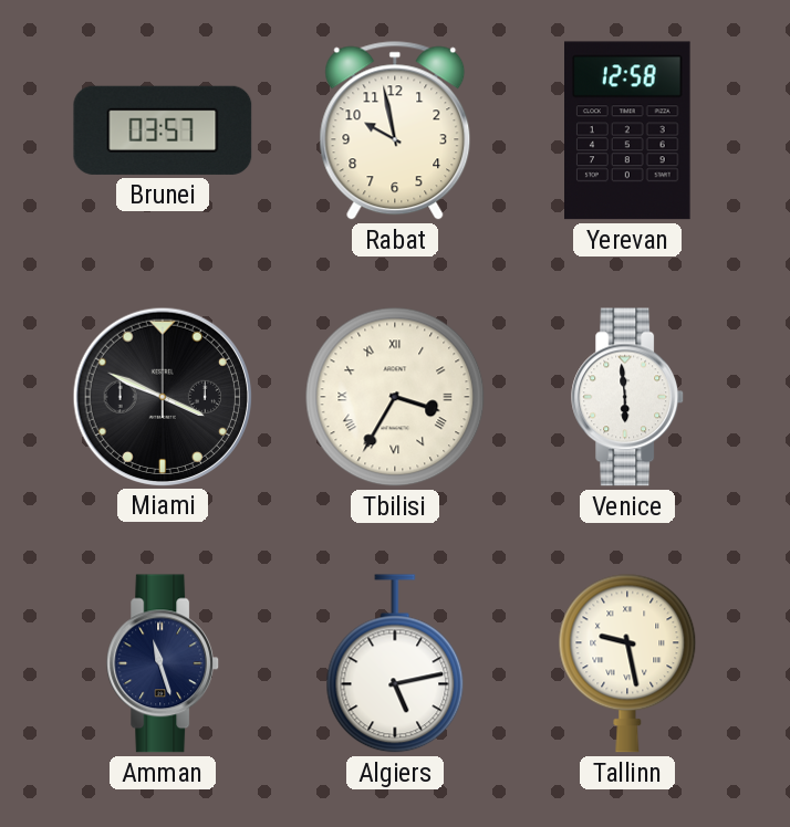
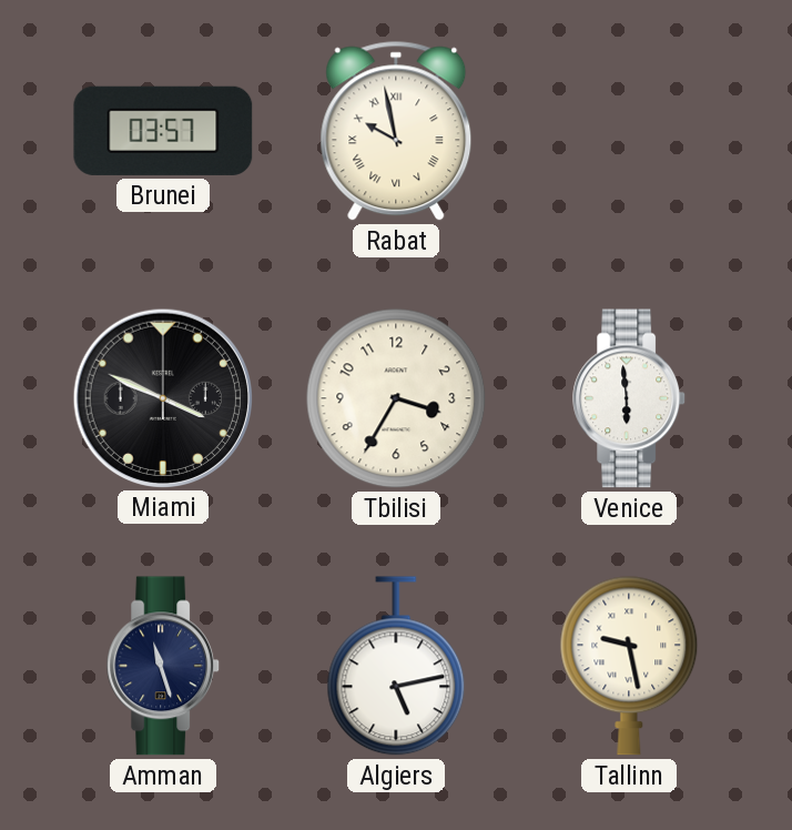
Rabat numerals: Arabic -> Roman (396, 131)
Yerevan: 12:58 -> none (628, 130)
Tbilisi numerals: Roman -> Arabic (396, 398)
